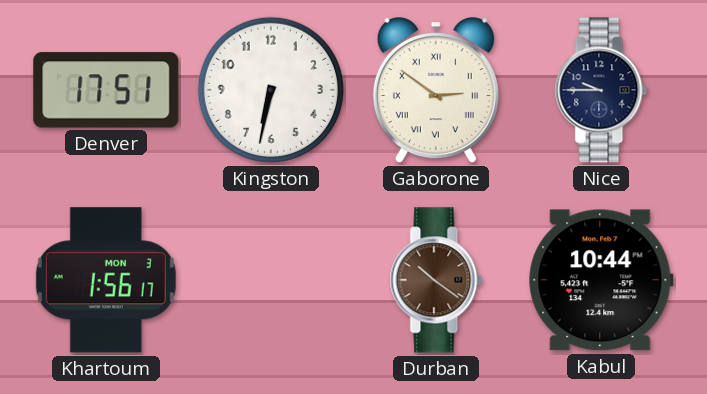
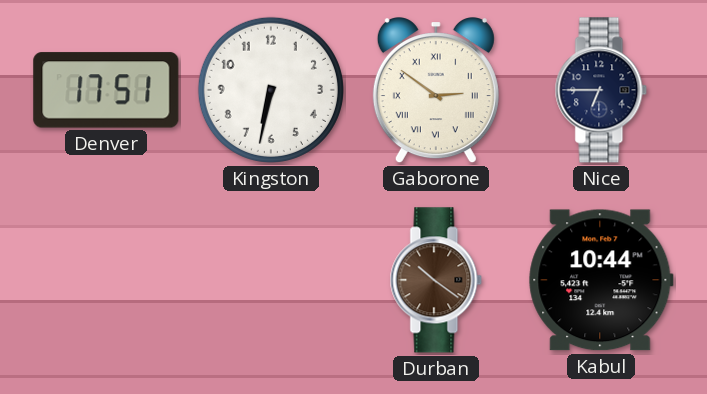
Nice: 9:45 -> 6:45 (601, 90)
Khartoum: 1:56 -> none (106, 280)
